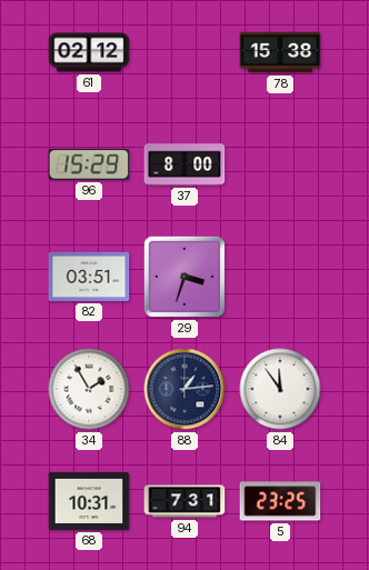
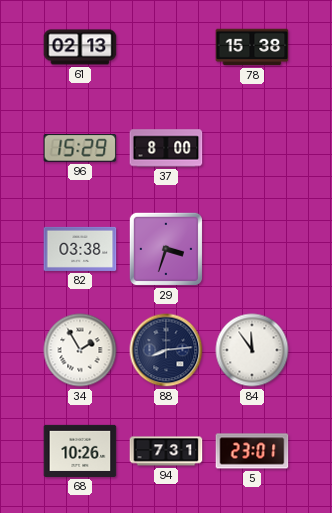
61: 02:12 -> 02:13 (80, 47)
82: 03:51 -> 03:38 (80, 249)
88: 1:14 -> 8:14 (166, 350)
68: 10:31 -> 10:26 (80, 451)
5: 23:25 -> 23:01 (252, 451)
